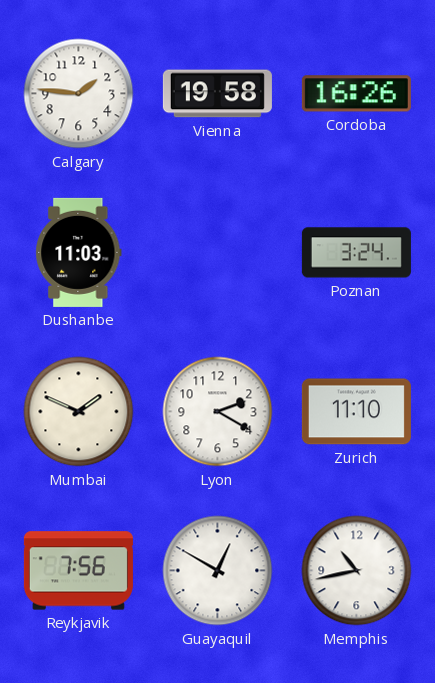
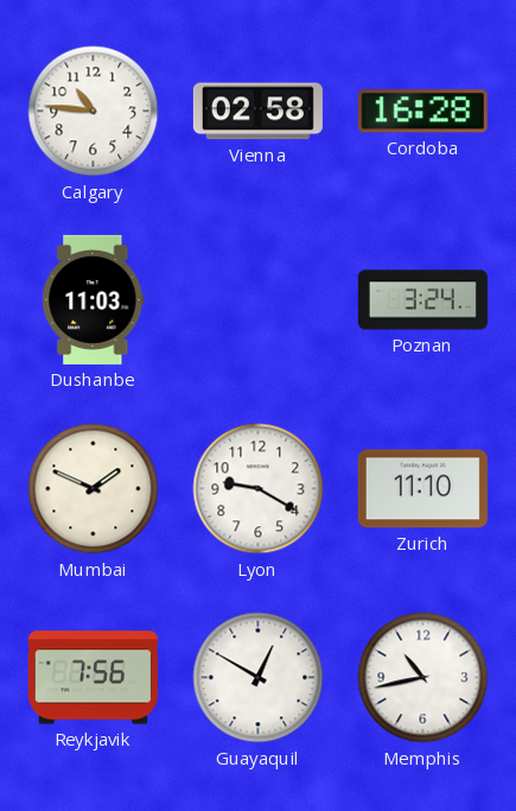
Calgary: 1:46 -> 10:46 (94, 112)
Vienna: 19:58 -> 02:58 (257, 112)
Cordoba: 16:26 -> 16:28 (422, 112)
Lyon: 2:20 -> 9:20 (259, 489)
